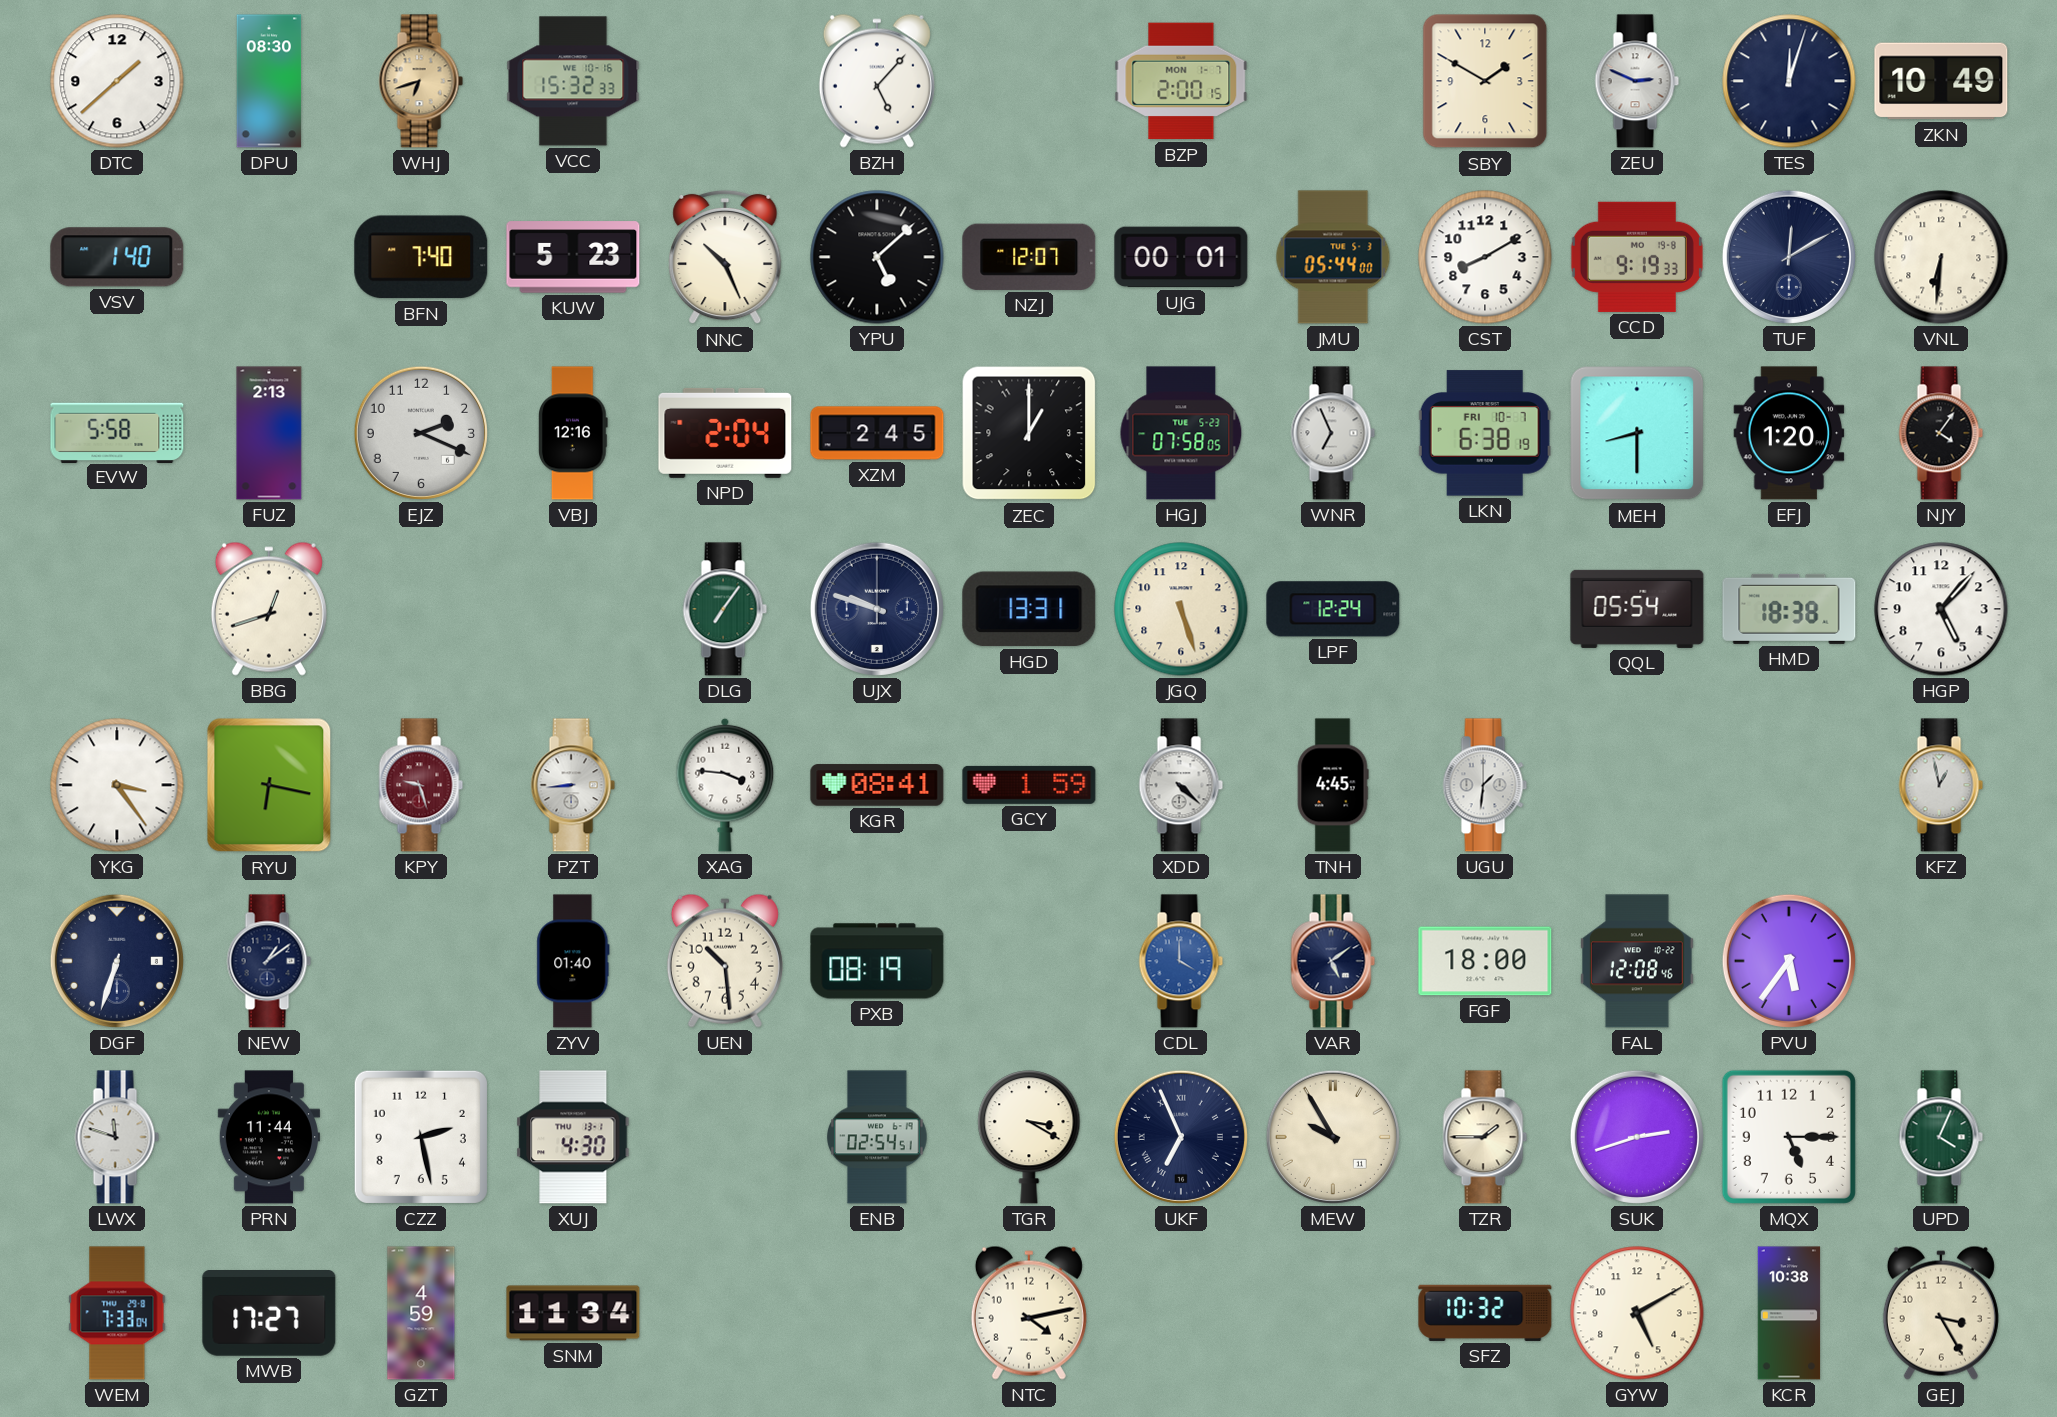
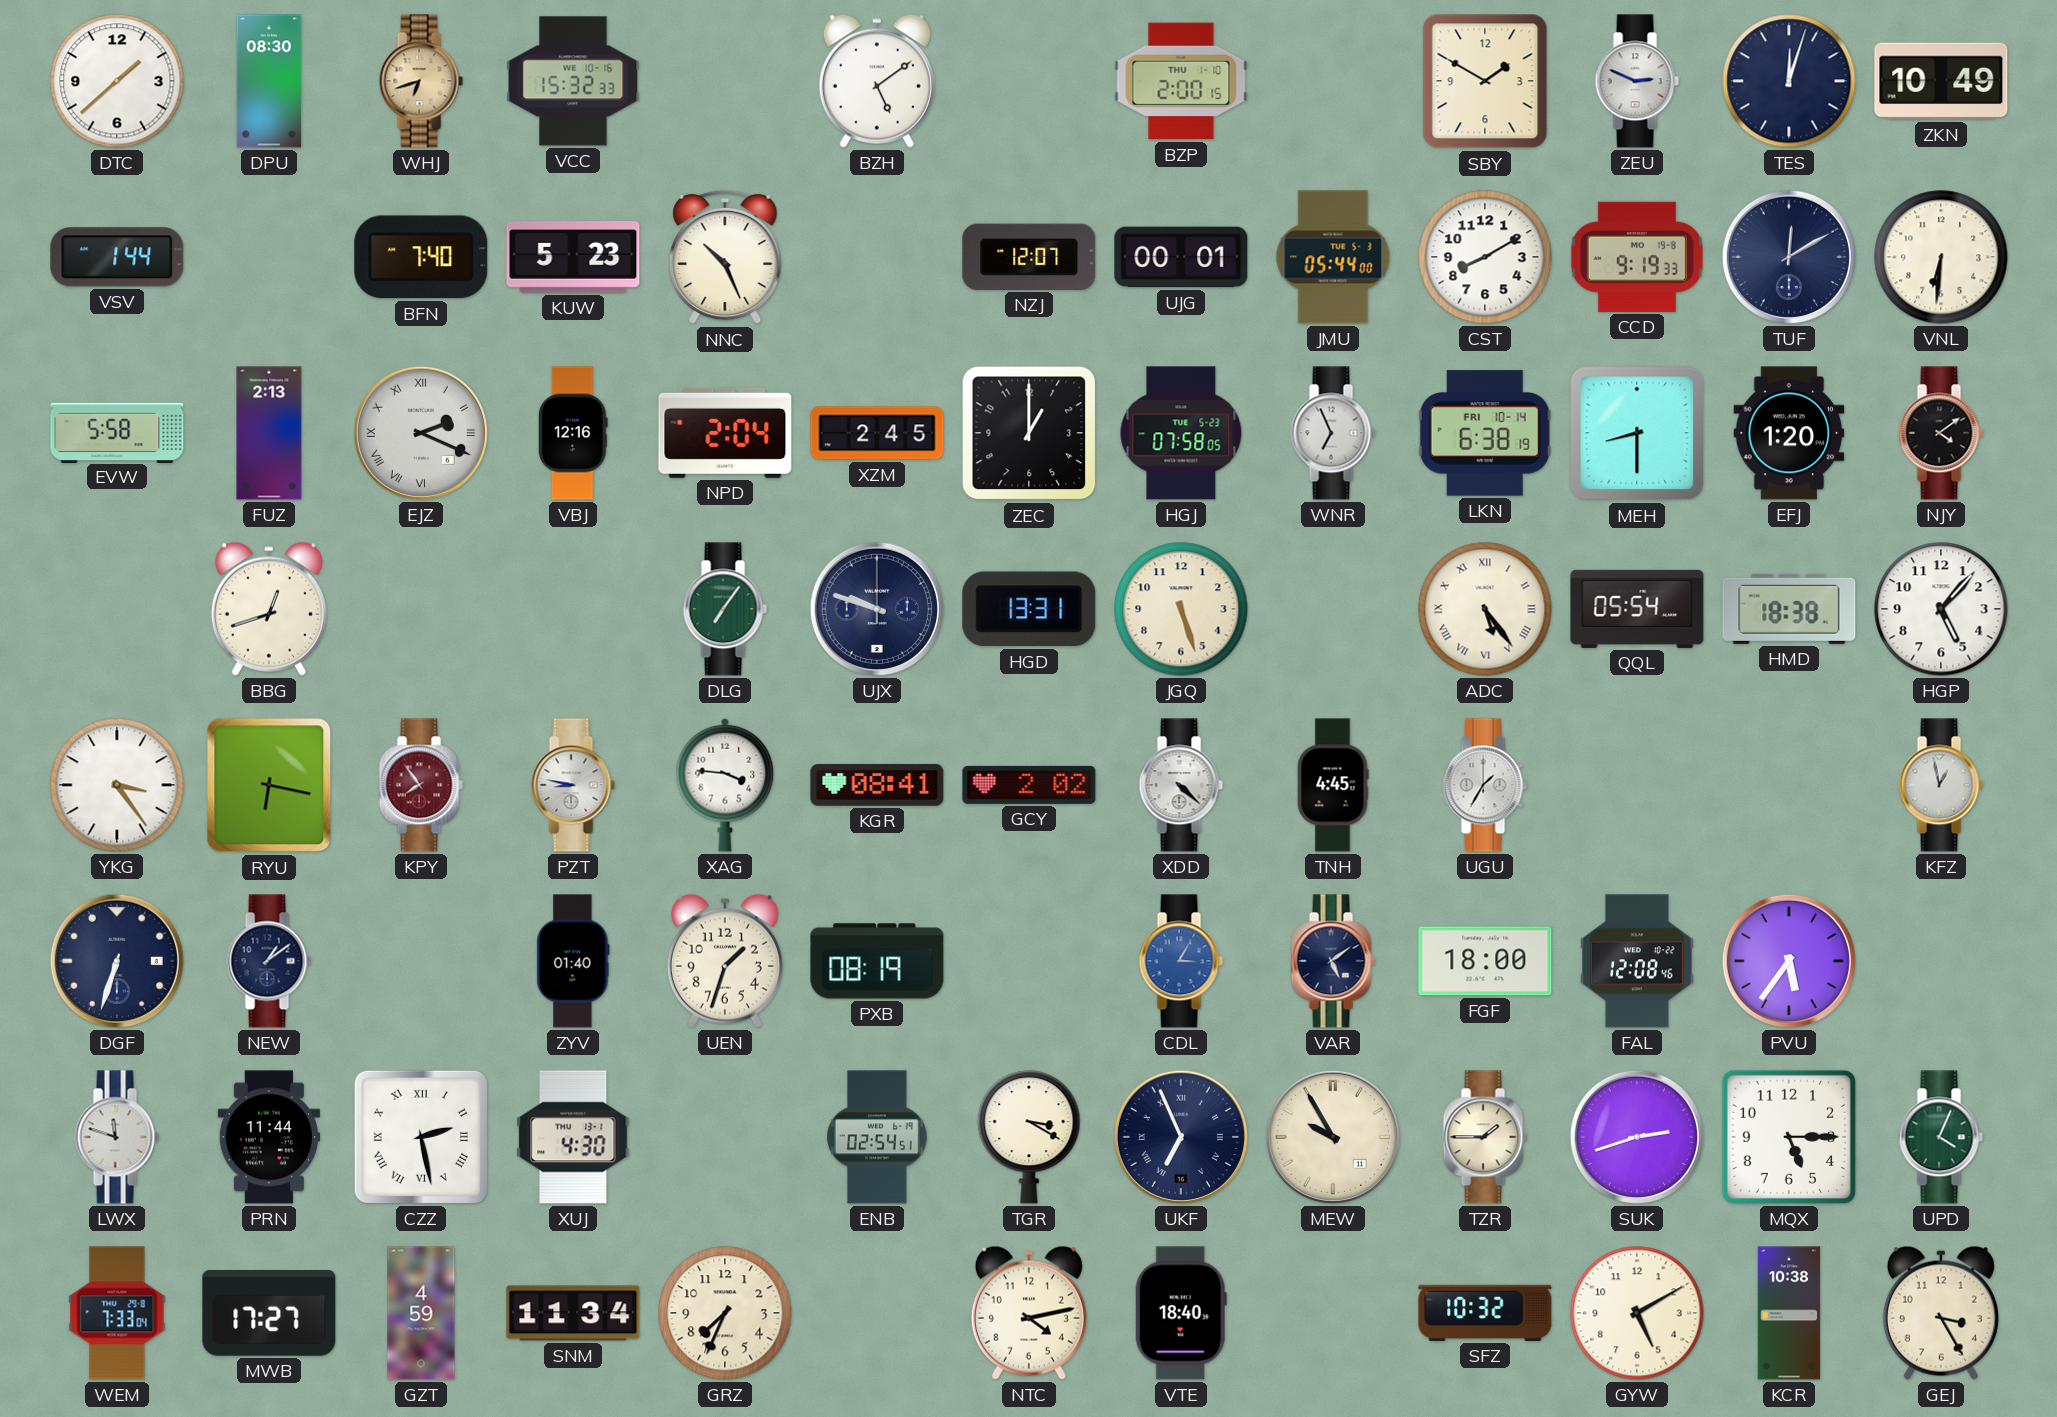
BZH: 5:07 -> 5:09 (877, 81)
BZP date: MON 1-7 -> THU 1-10 (1181, 81)
VSV: 1:40 -> 1:44 (117, 257)
YPU: 5:08 -> none (877, 257)
EJZ numerals: Arabic -> Roman (421, 433)
LKN date: FRI 10-7 -> FRI 10-14 (1485, 433)
NJY: 4:06 -> 4:09 (1941, 433)
LPF: 12:24 -> none (1333, 609)
ADC: none -> 5:24 (1485, 609)
KPY: 9:27 -> 7:54 (421, 785)
PZT: 8:44 -> 8:47 (573, 785)
GCY: 1:59 -> 2:02 (1029, 785)
UGU: 1:31 -> 1:35 (1485, 785)
UEN: 10:29 -> 1:33 (725, 961)
CDL: 4:00 -> 3:05 (1181, 961)
CZZ numerals: Arabic -> Roman (421, 1137)
GRZ: none -> 7:34 (725, 1313)
VTE: none -> 18:40 (1181, 1313)
